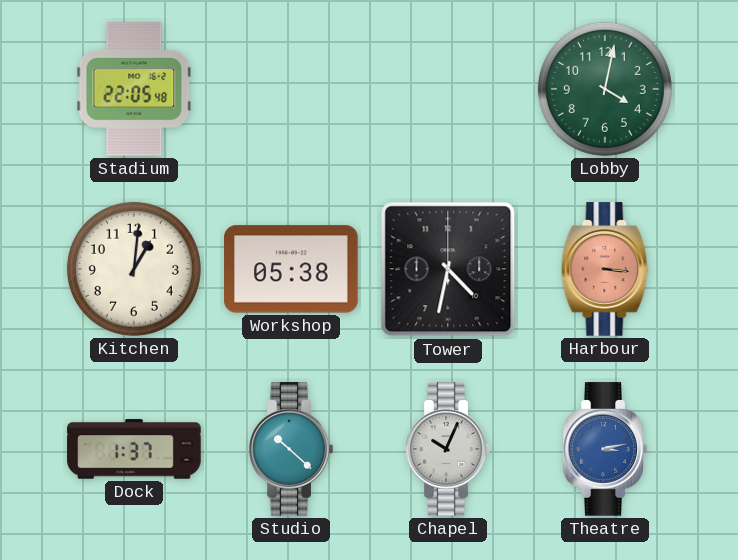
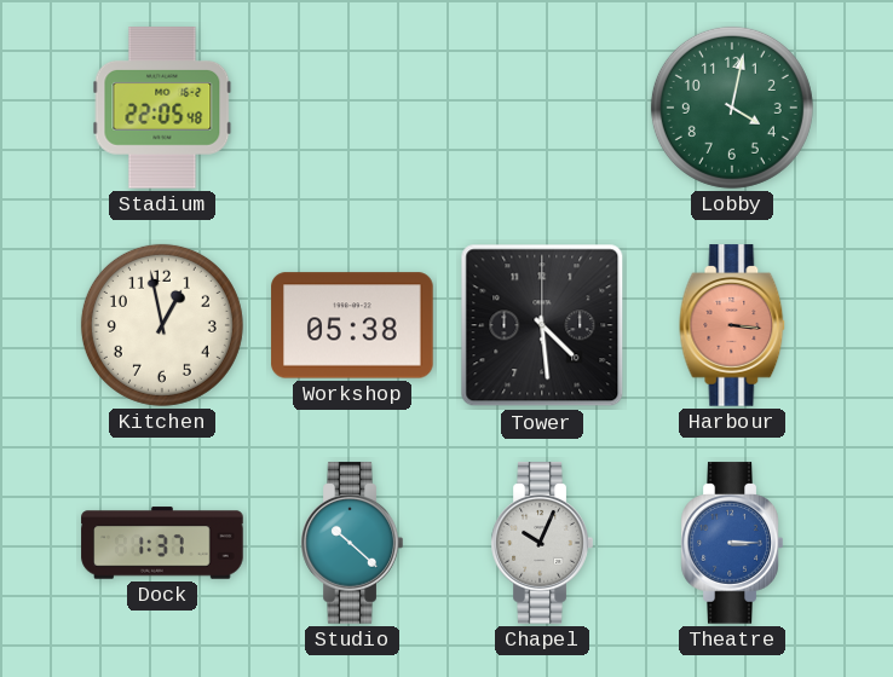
Kitchen: 1:01 -> 12:58 (162, 325)
Tower: 4:32 -> 4:29 (542, 325)
Theatre: 3:13 -> 3:15 (732, 543)
